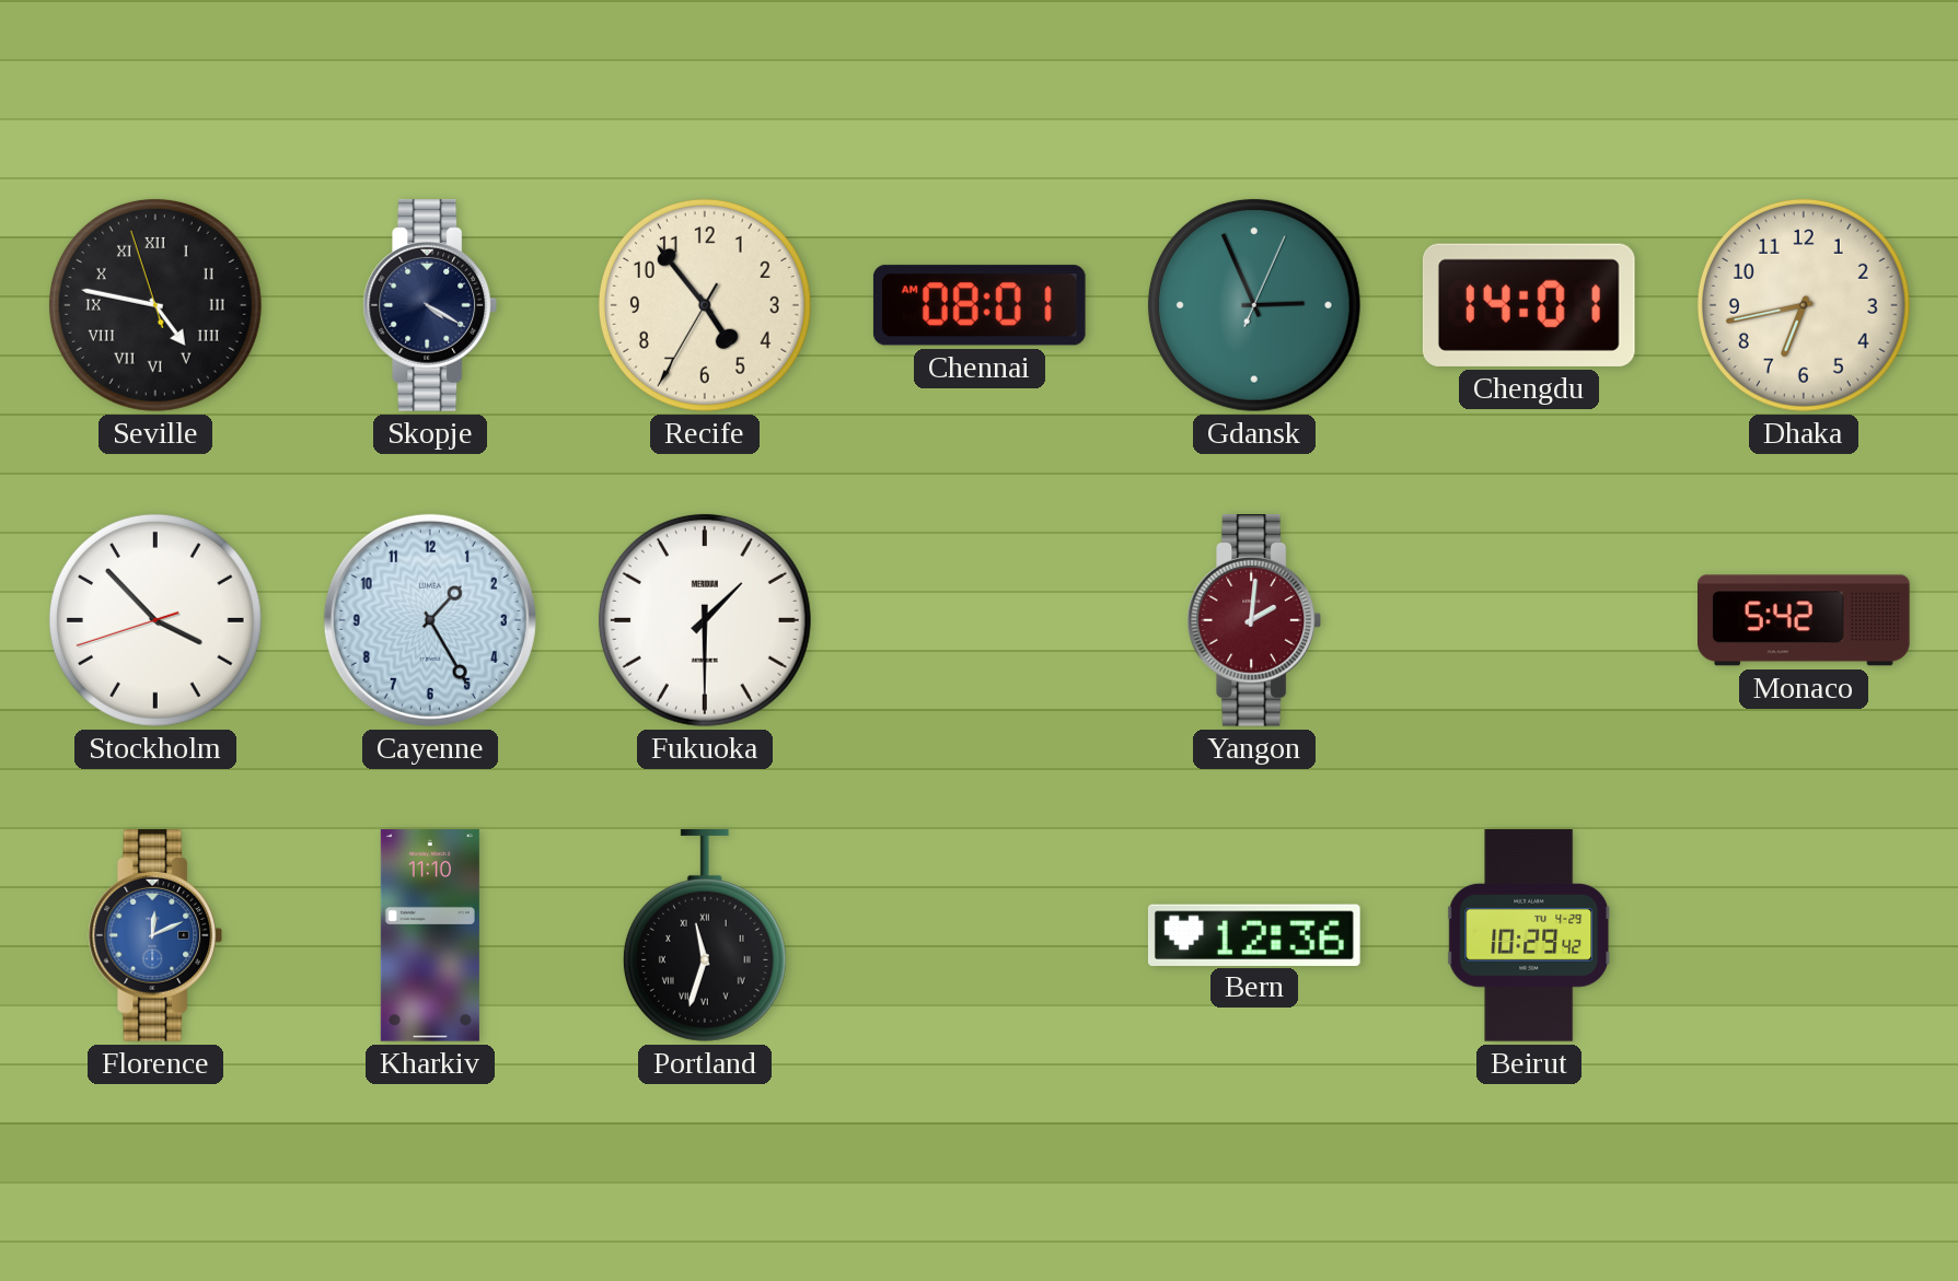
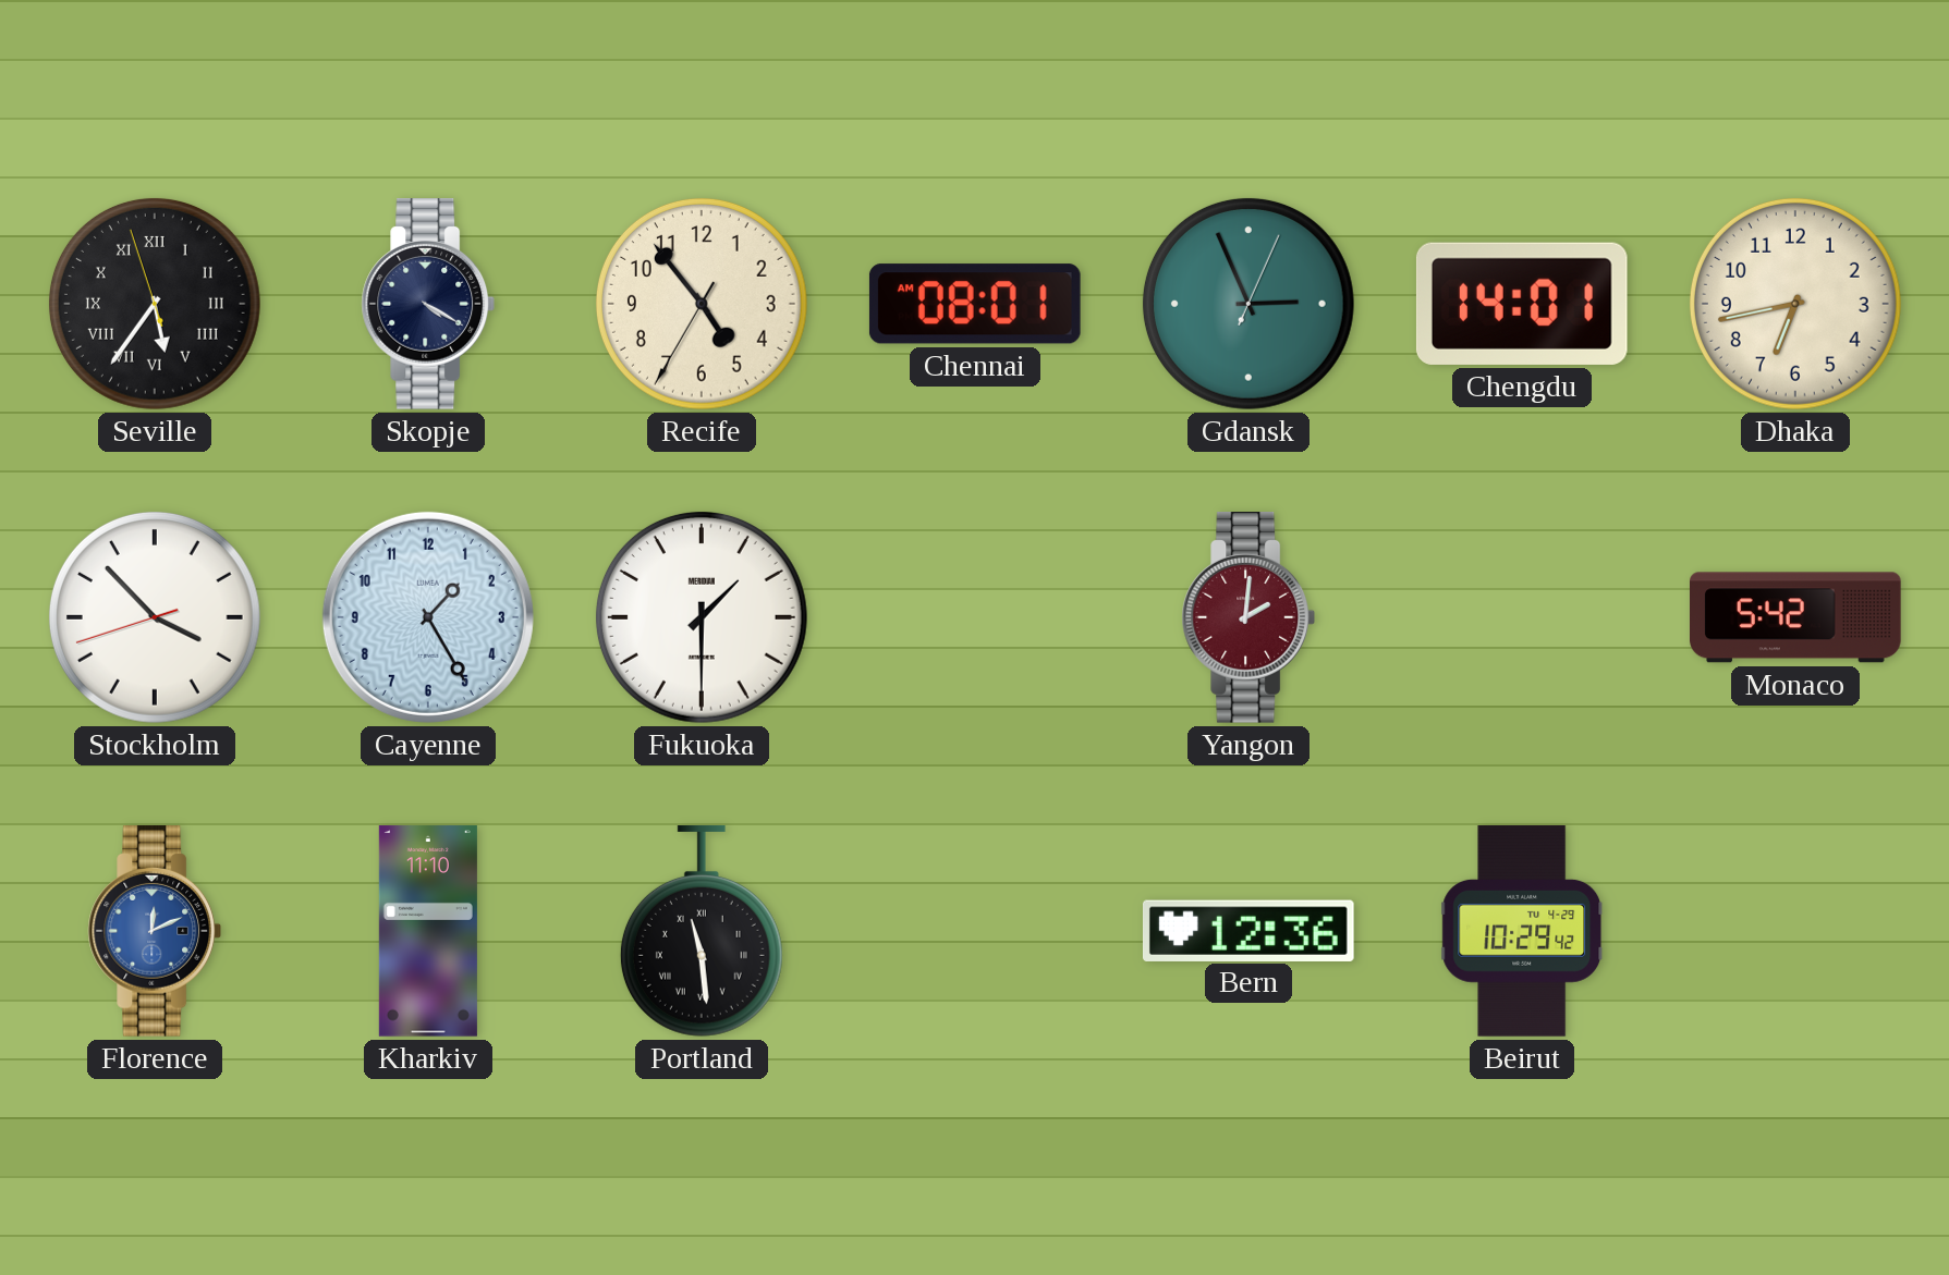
Seville: 4:46 -> 5:35 (155, 304)
Portland: 11:33 -> 11:29 (702, 932)
